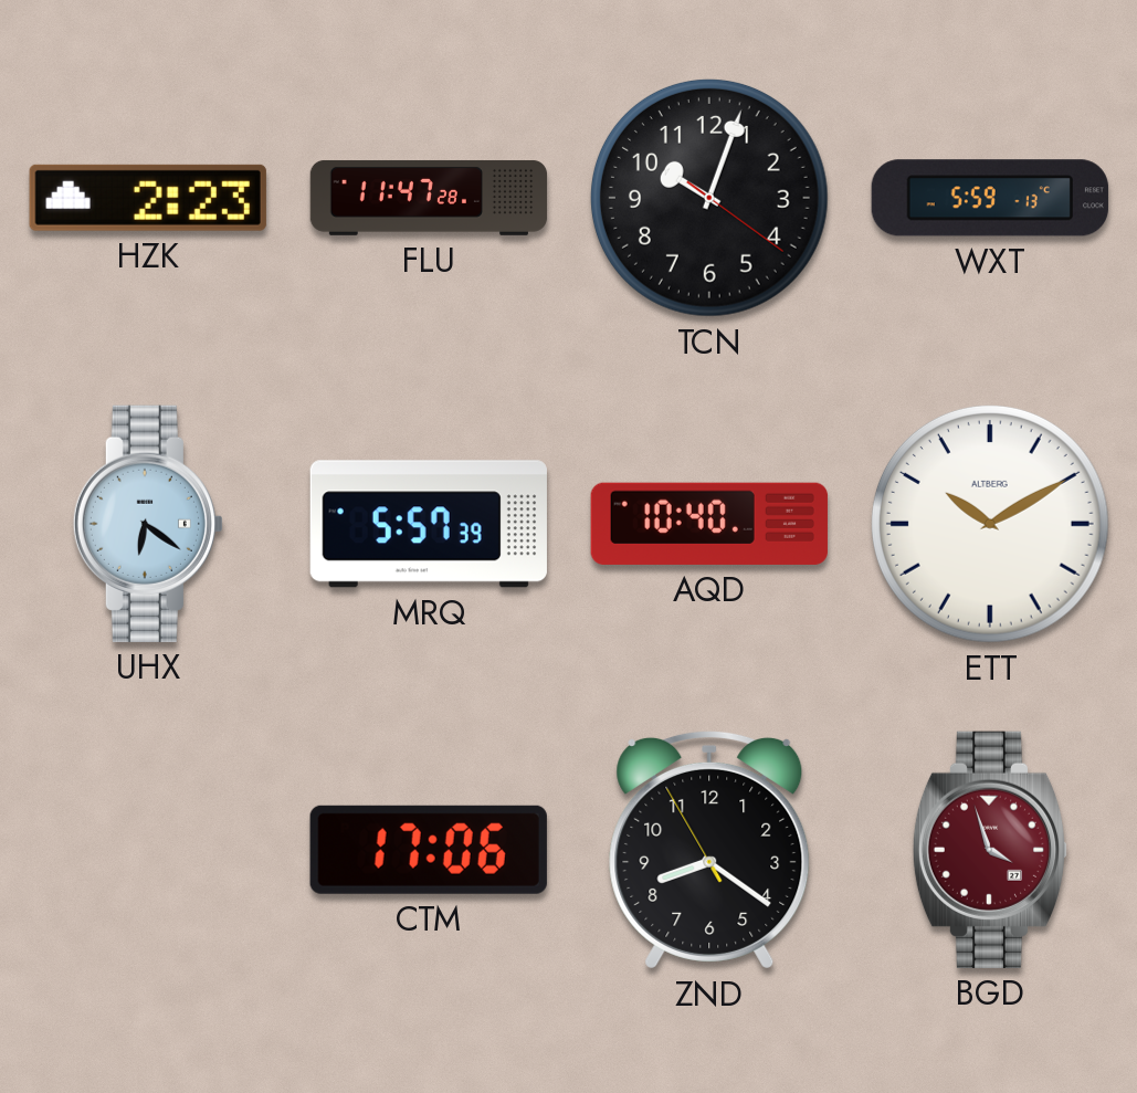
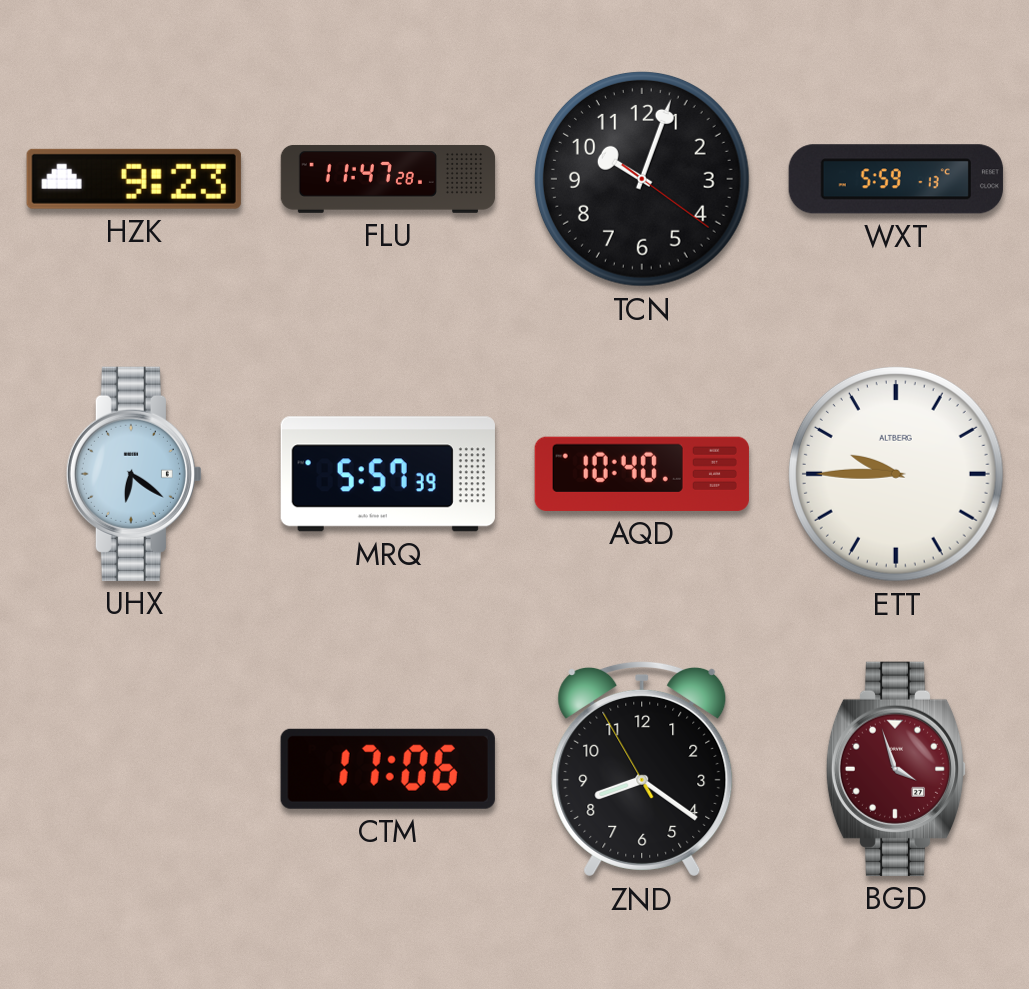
HZK: 2:23 -> 9:23 (134, 179)
ETT: 10:10 -> 9:45 (896, 474)
